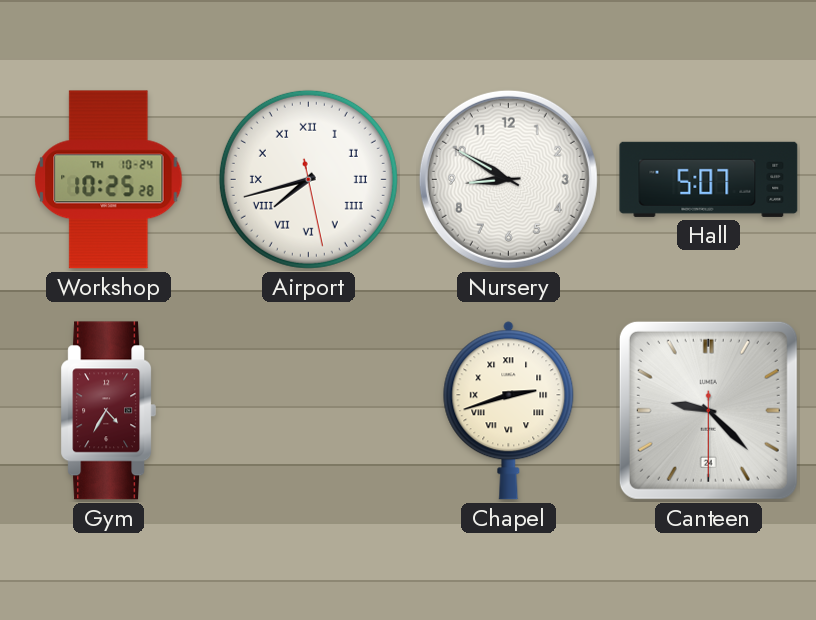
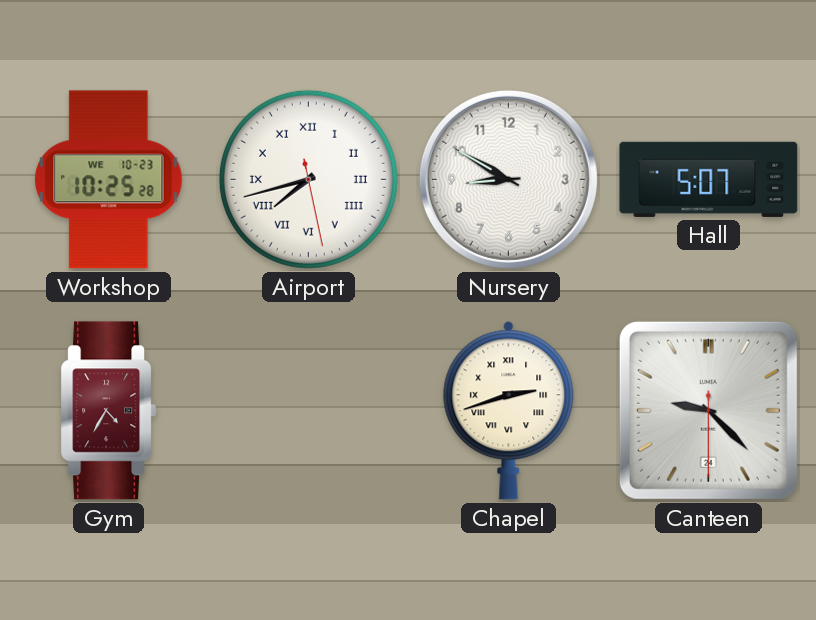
Workshop date: TH 10-24 -> WE 10-23 (109, 180)
